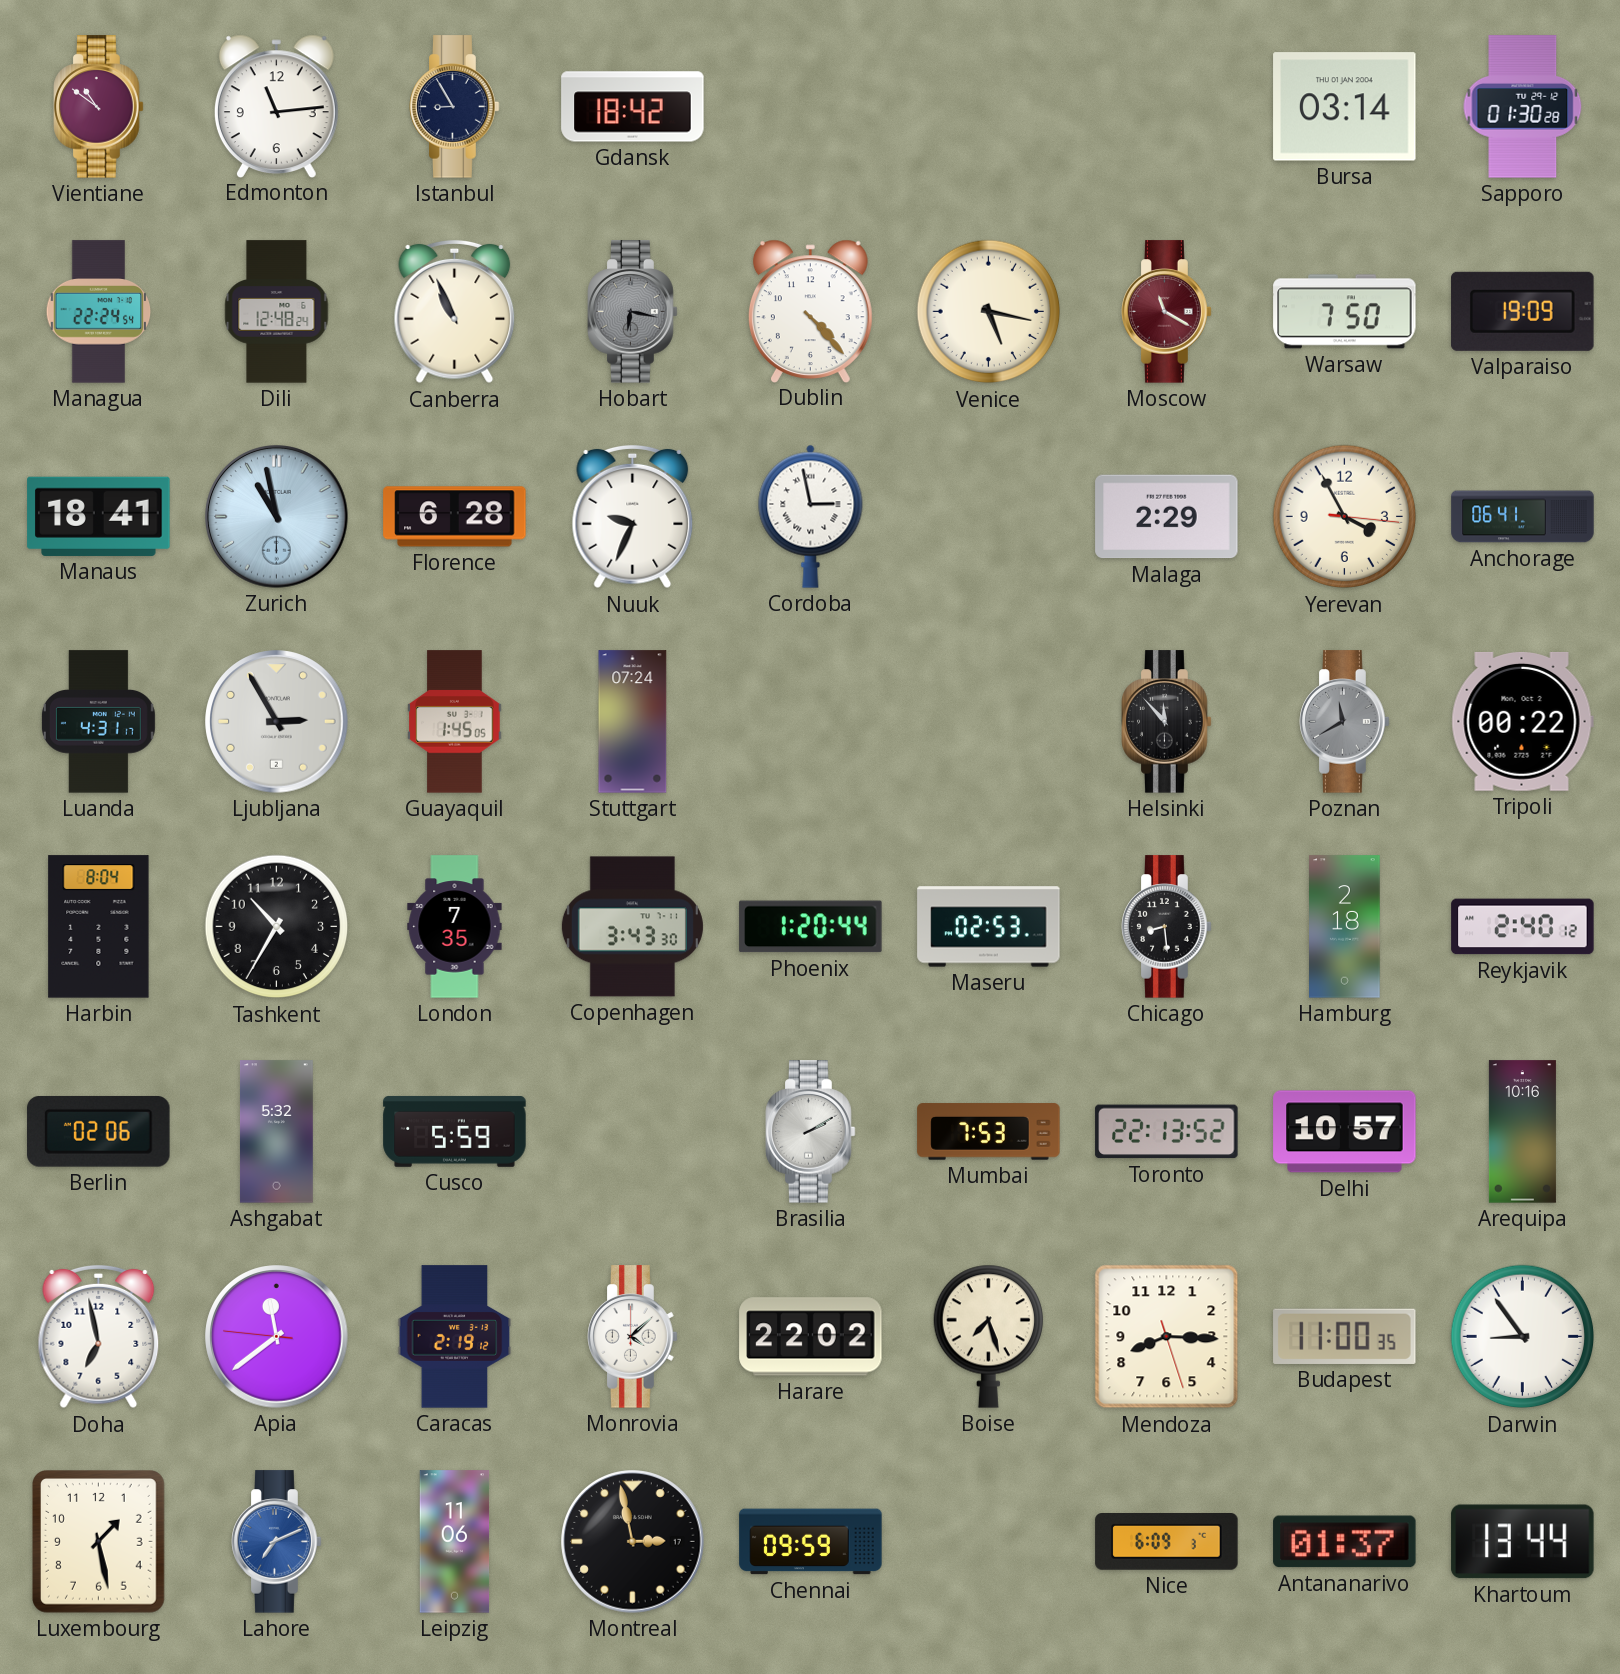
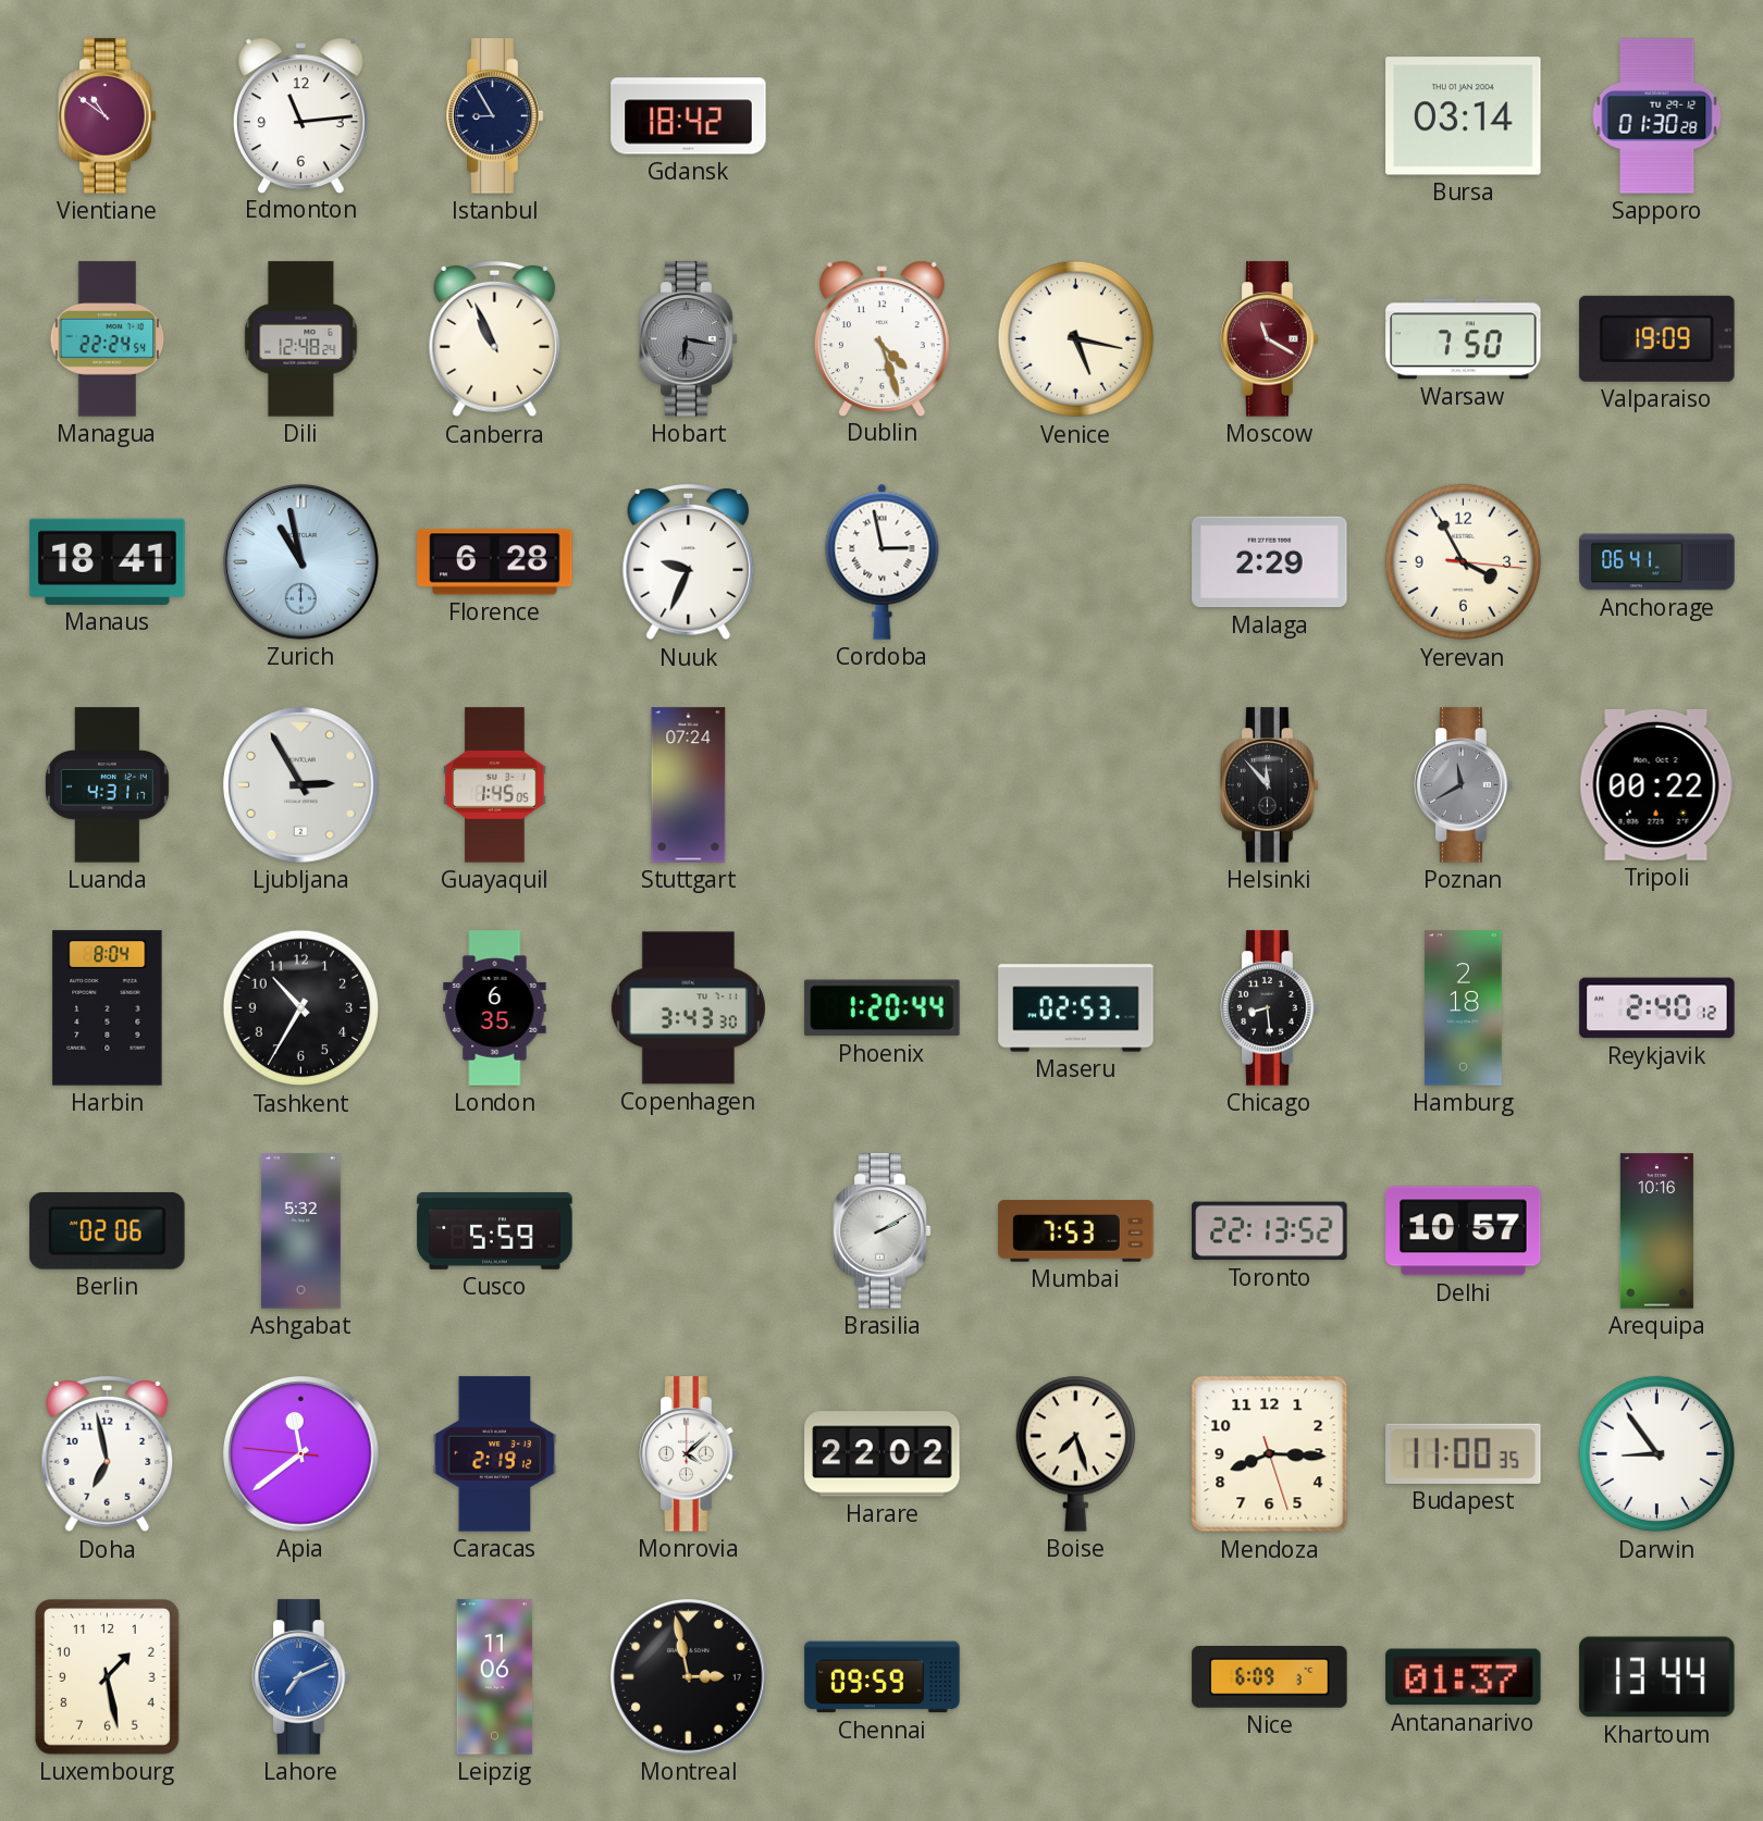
Dublin: 4:23 -> 4:27 (882, 338)
London: 7:35 -> 6:35 (495, 1008)
